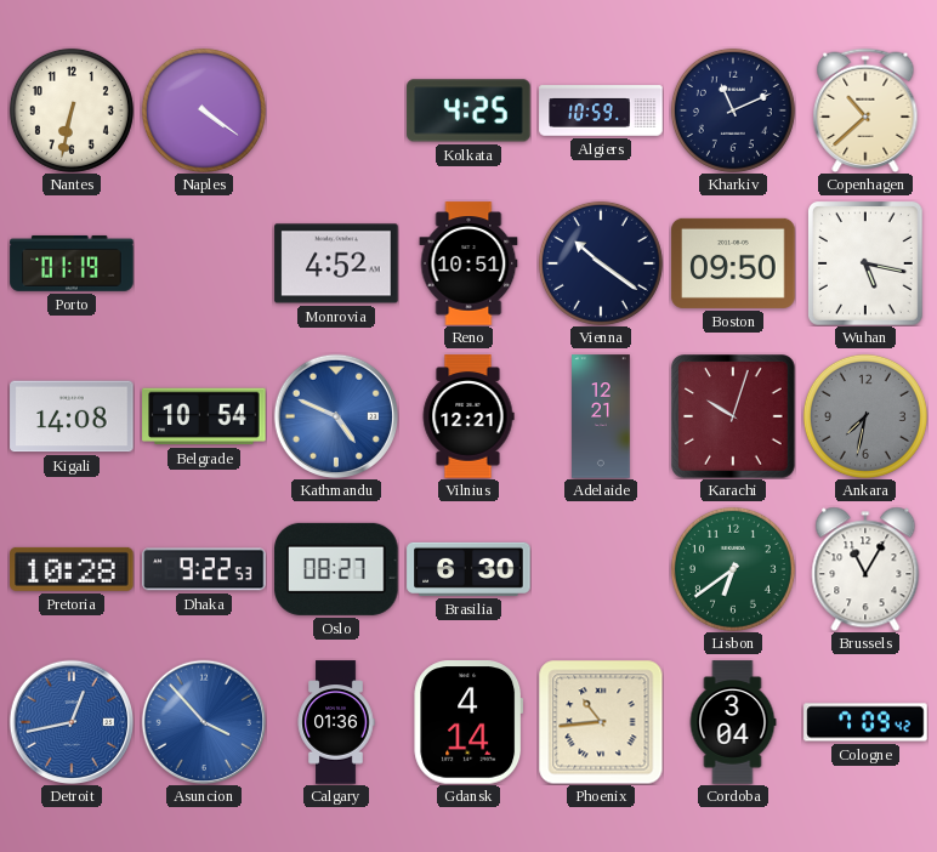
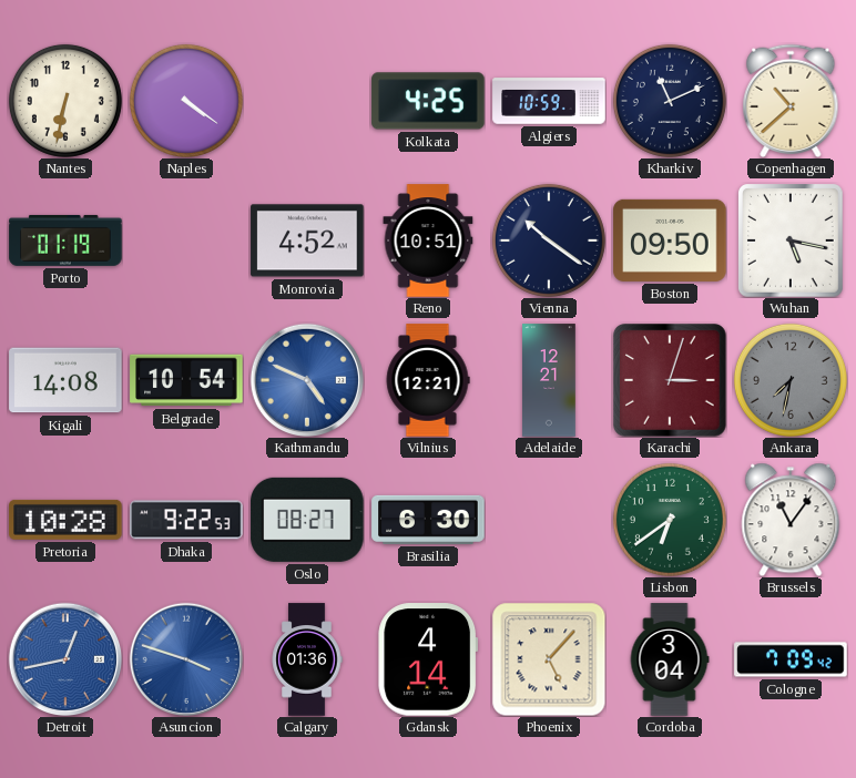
Karachi: 10:03 -> 3:03 (671, 381)
Brussels: 11:05 -> 11:06 (791, 520)
Asuncion: 3:53 -> 3:48 (185, 658)
Phoenix: 10:44 -> 5:07 (549, 659)
